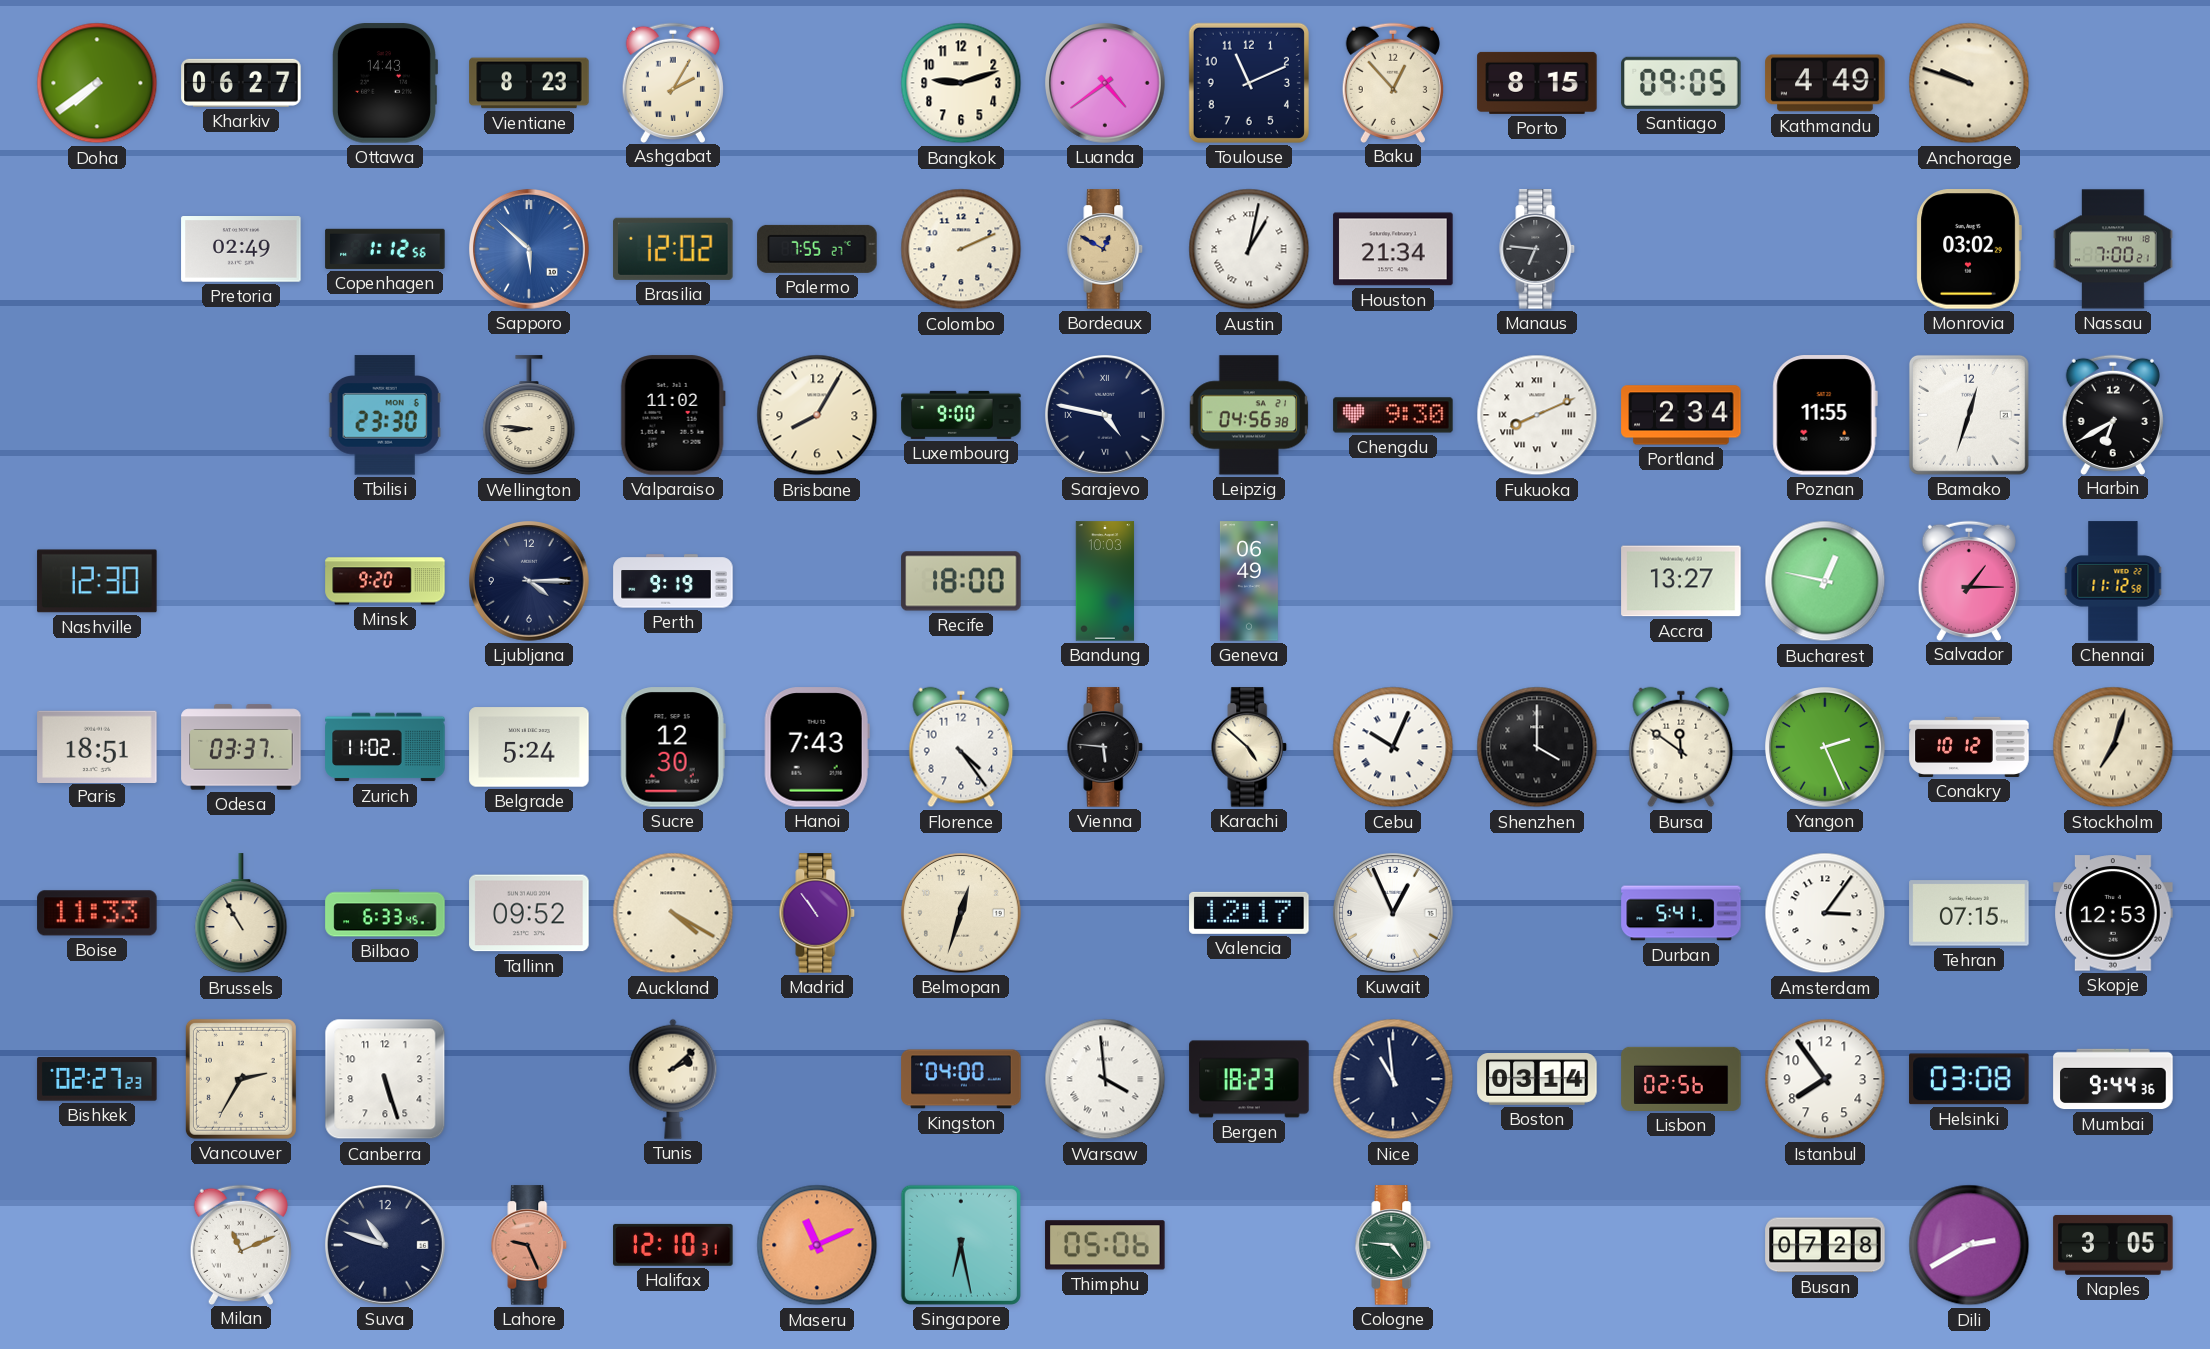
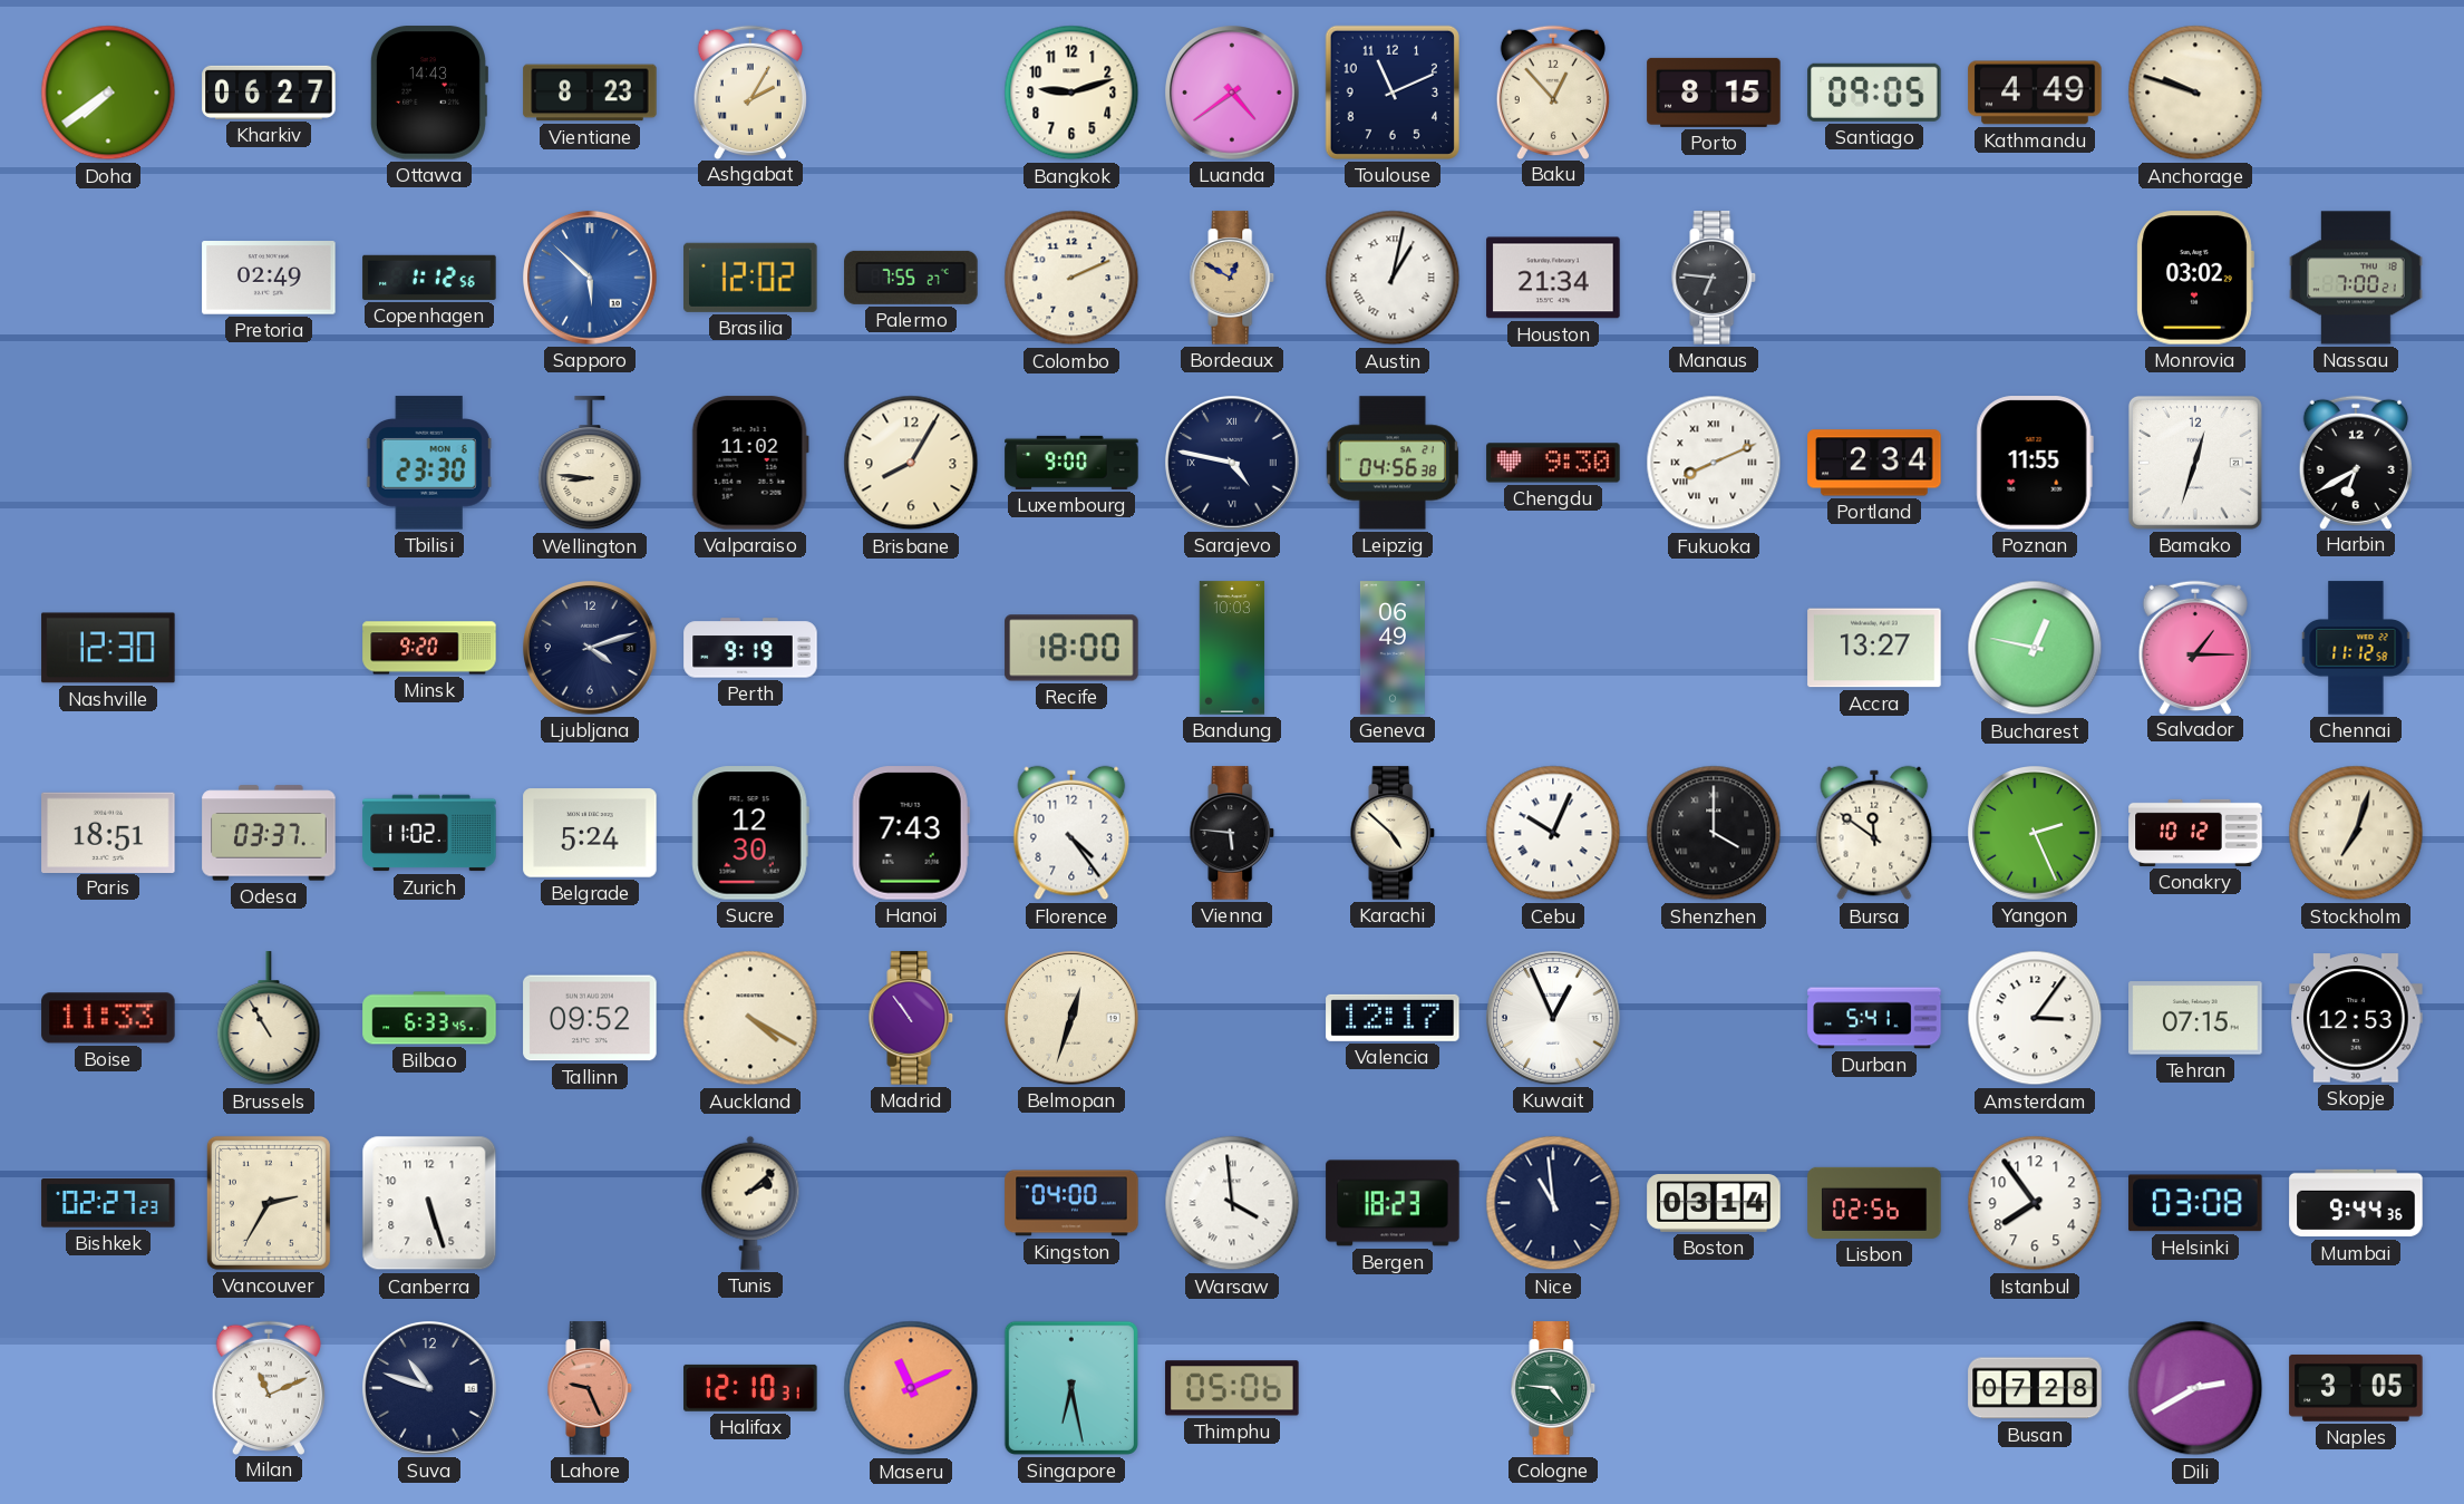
Ljubljana: 4:15 -> 4:12 (591, 649)
